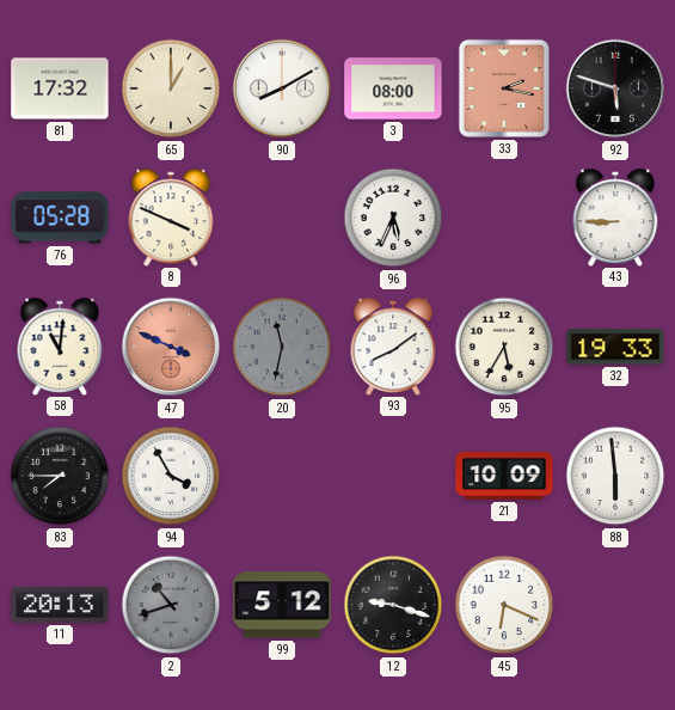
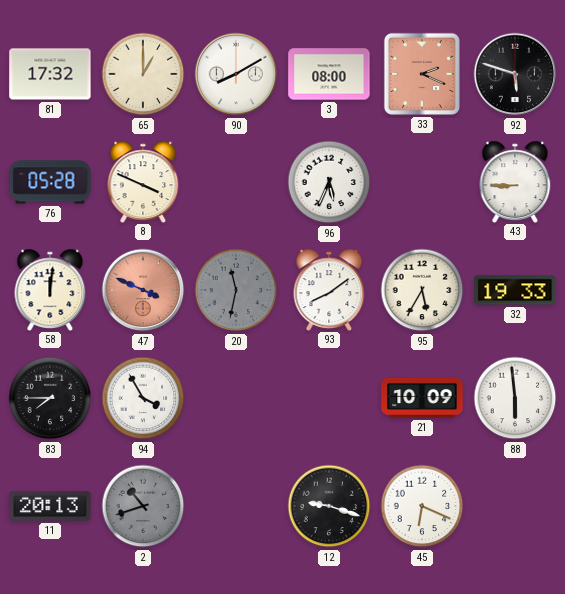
33: 2:17 -> 2:19 (422, 74)
58: 11:01 -> 12:01 (50, 289)
99: 5:12 -> none (282, 605)
